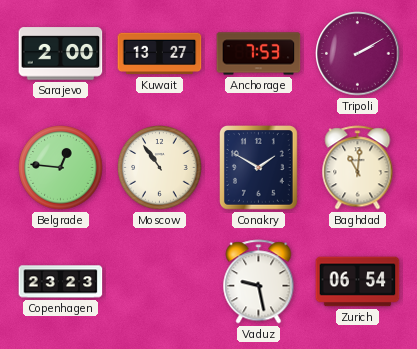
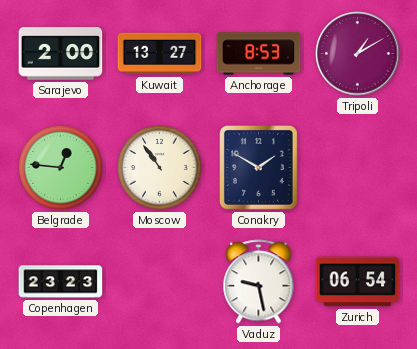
Anchorage: 7:53 -> 8:53 (259, 54)
Tripoli: 2:10 -> 1:10 (358, 54)
Baghdad: 11:01 -> none (358, 168)
